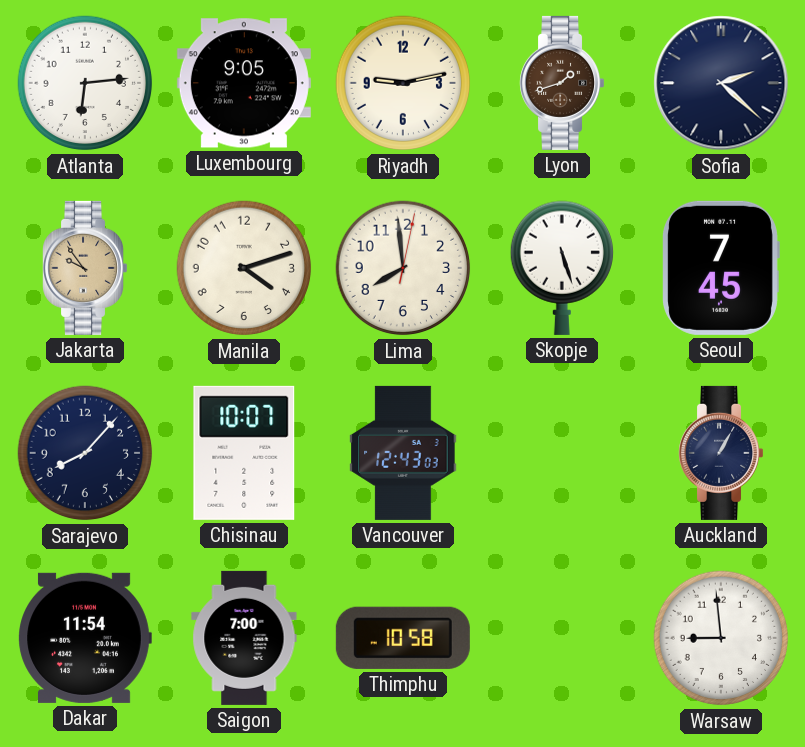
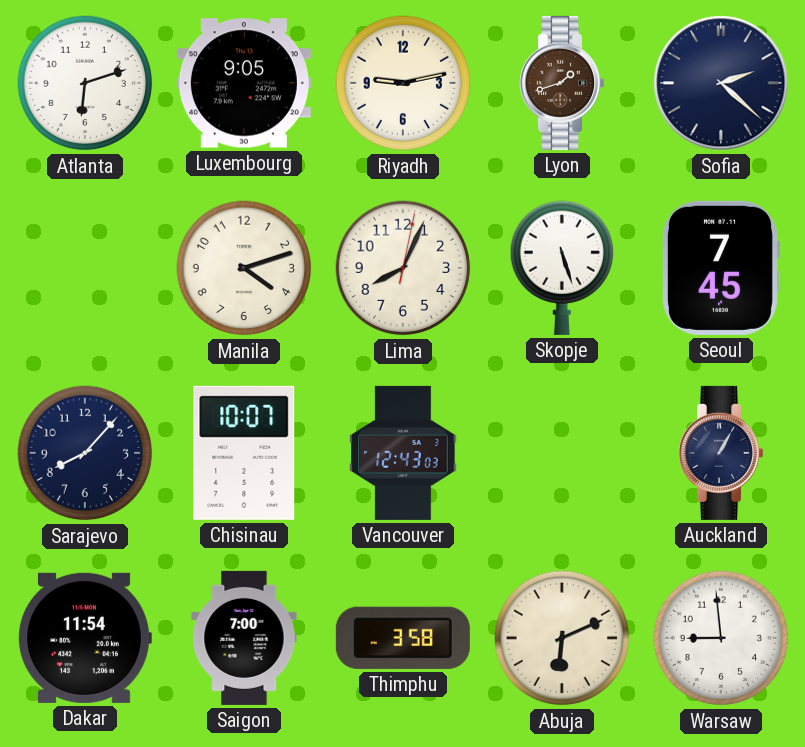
Atlanta: 6:14 -> 6:12 (85, 83)
Jakarta: 9:54 -> none (85, 268)
Lima: 7:59 -> 8:04 (403, 268)
Thimphu: 10:58 -> 3:58 (403, 638)
Abuja: none -> 6:11 (562, 638)
